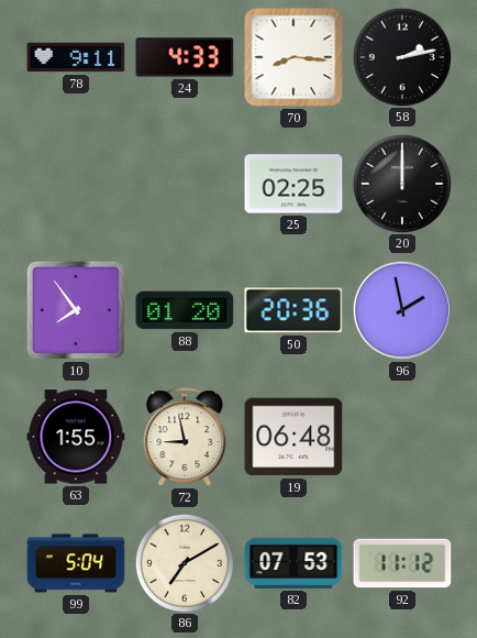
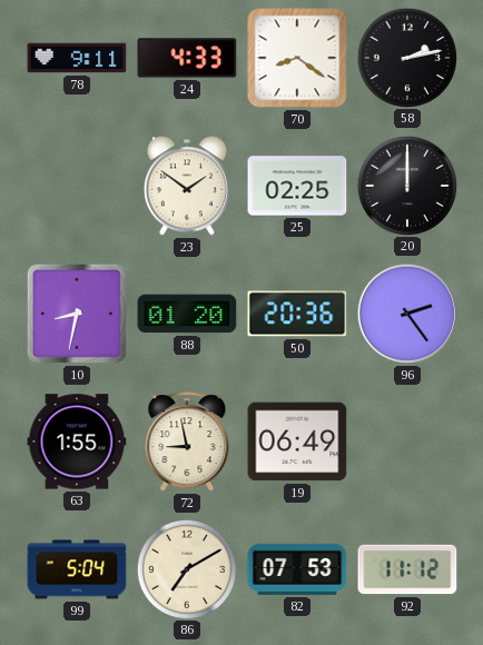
70: 8:16 -> 8:21 (297, 58)
23: none -> 1:51 (187, 186)
10: 7:54 -> 8:32 (77, 314)
96: 1:58 -> 2:24 (407, 314)
19: 06:48 -> 06:49 (297, 441)
